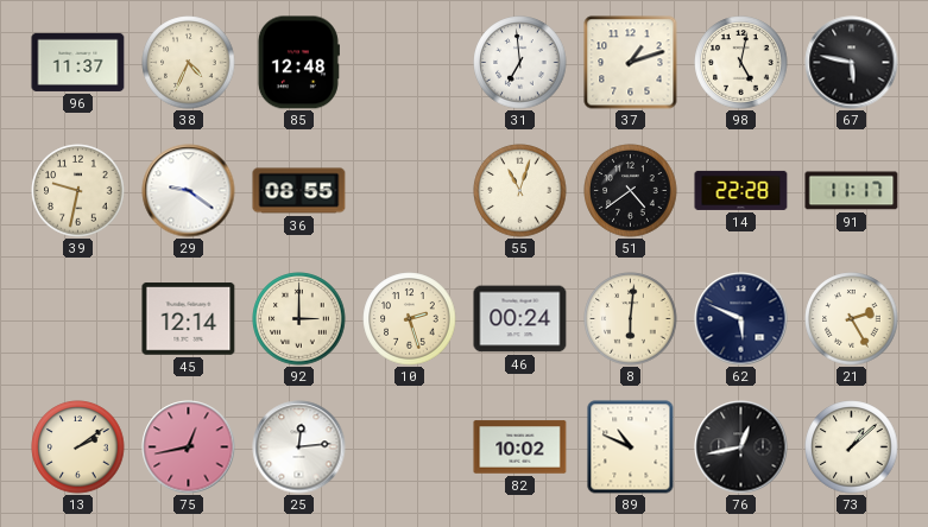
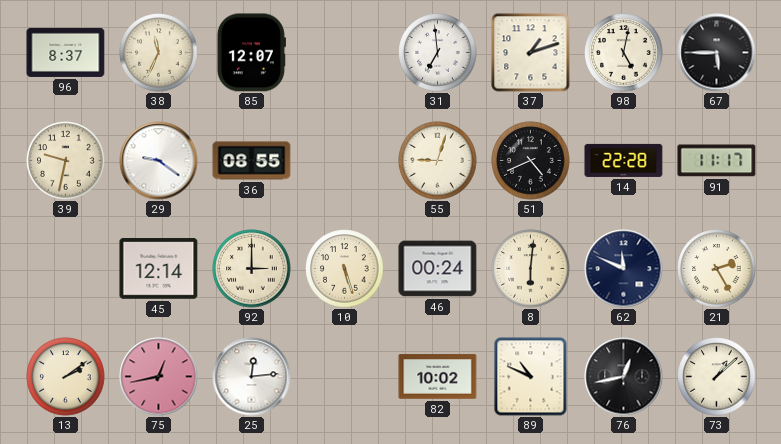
96: 11:37 -> 8:37 (66, 52)
38: 4:34 -> 11:34 (159, 53)
85: 12:48 -> 12:07 (251, 53)
67: 5:47 -> 5:45 (717, 53)
55: 11:03 -> 9:03 (438, 161)
51: 4:39 -> 4:41 (531, 161)
10: 2:27 -> 5:27 (345, 269)
62: 5:49 -> 11:49 (624, 269)
